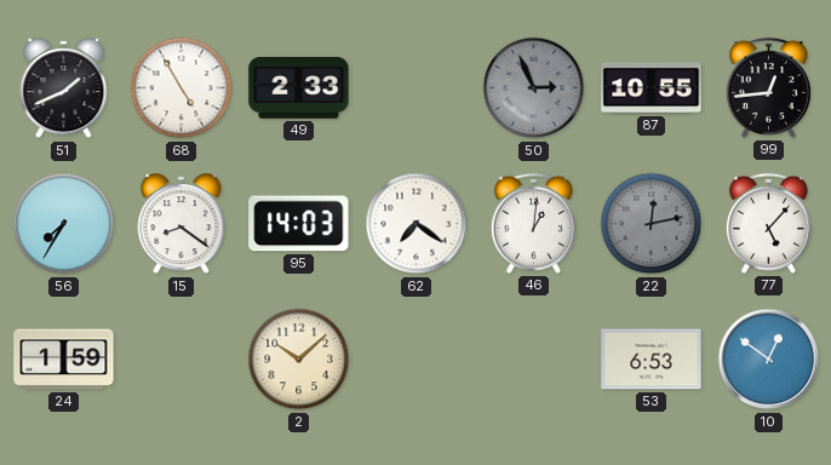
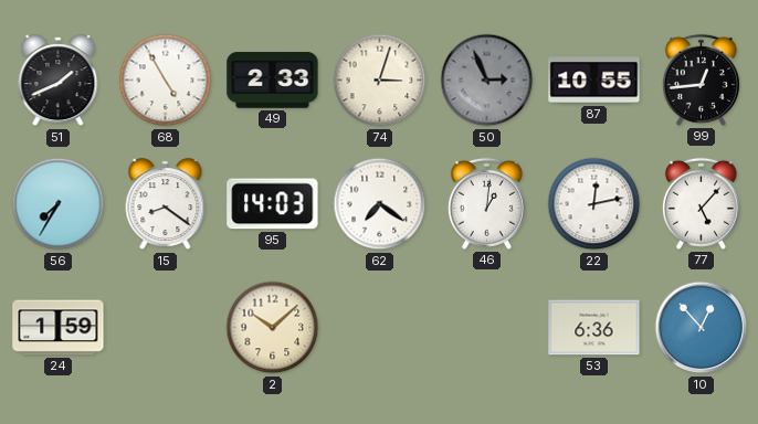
74: none -> 3:03 (380, 81)
22 dial: grey -> white (594, 204)
53: 6:53 -> 6:36 (594, 328)
10: 12:51 -> 12:53 (702, 328)
